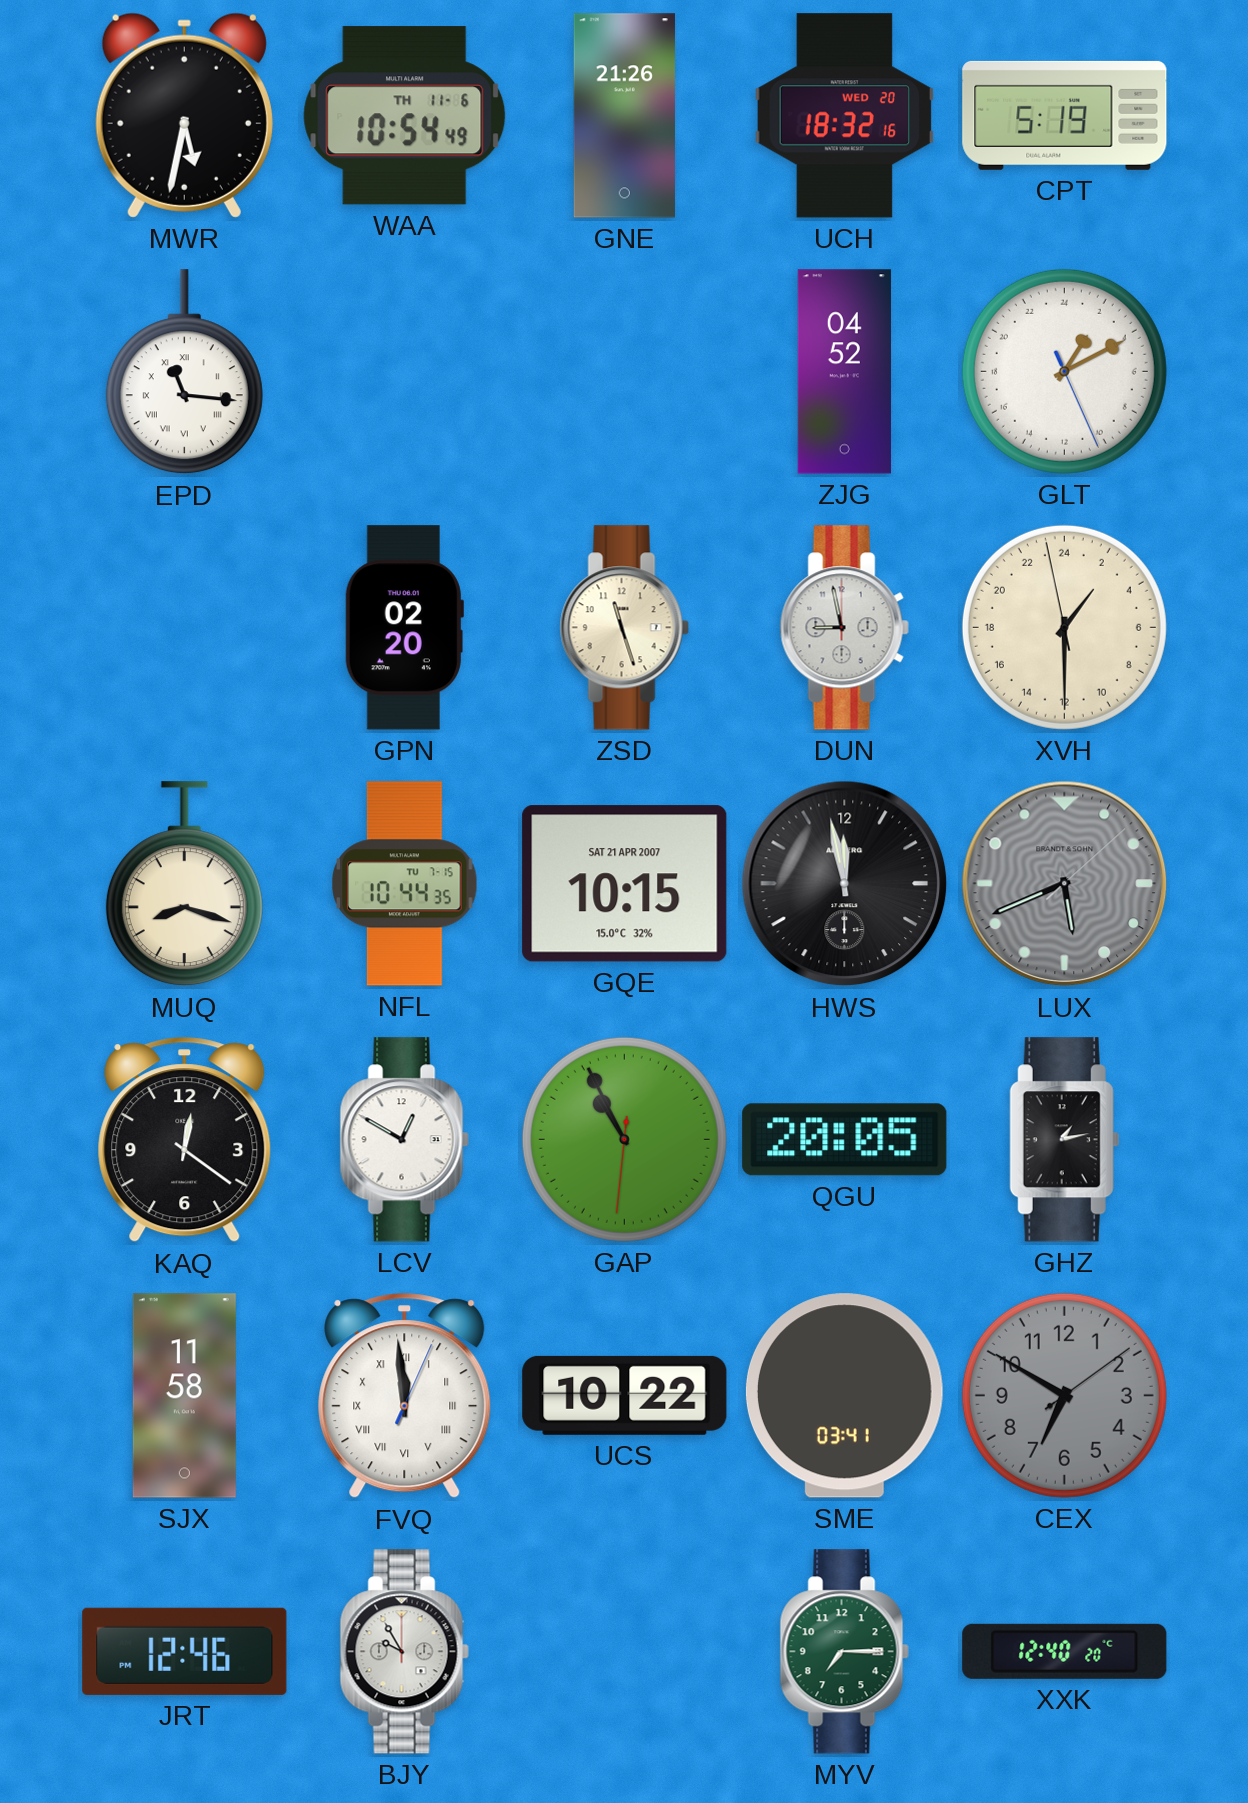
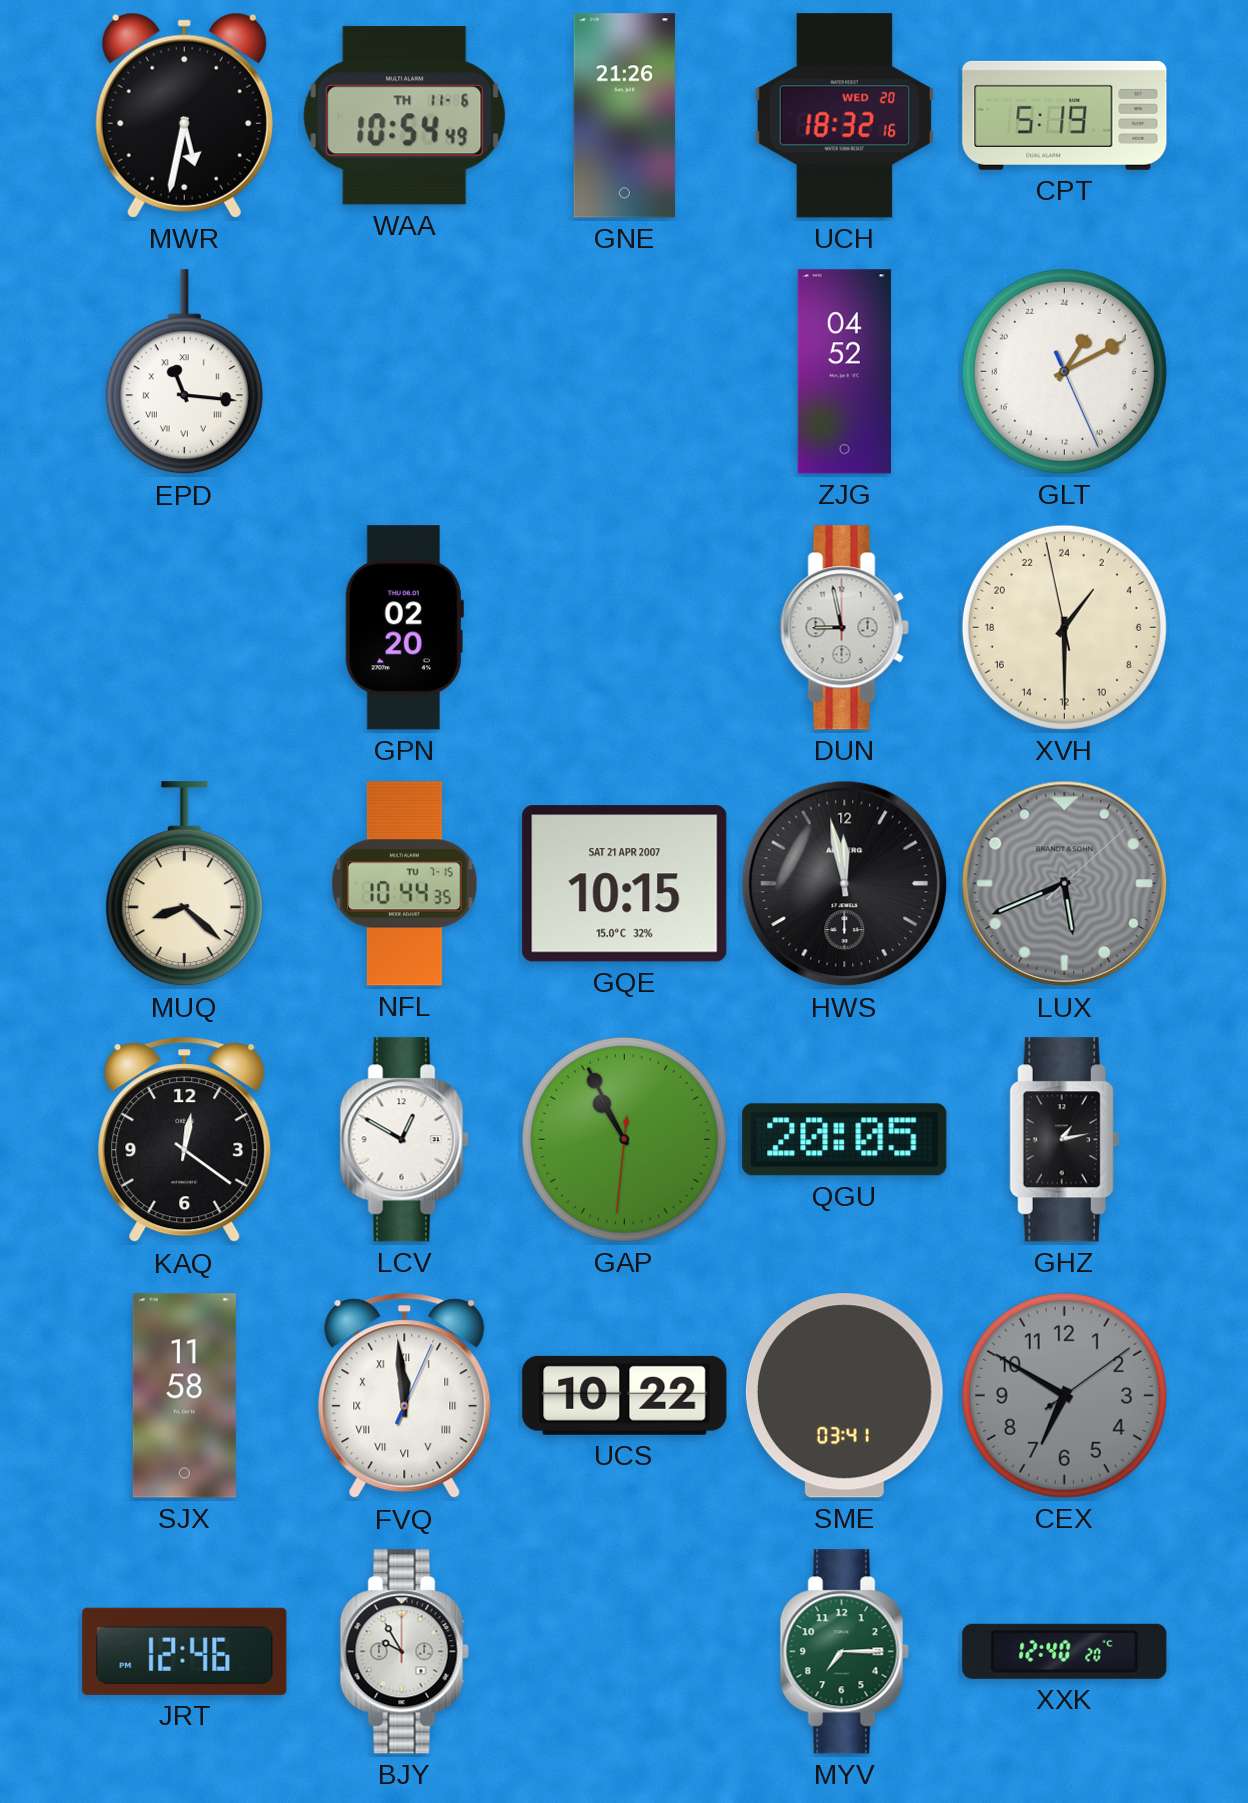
ZSD: 11:27 -> none (624, 628)
MUQ: 8:18 -> 8:22 (184, 884)
